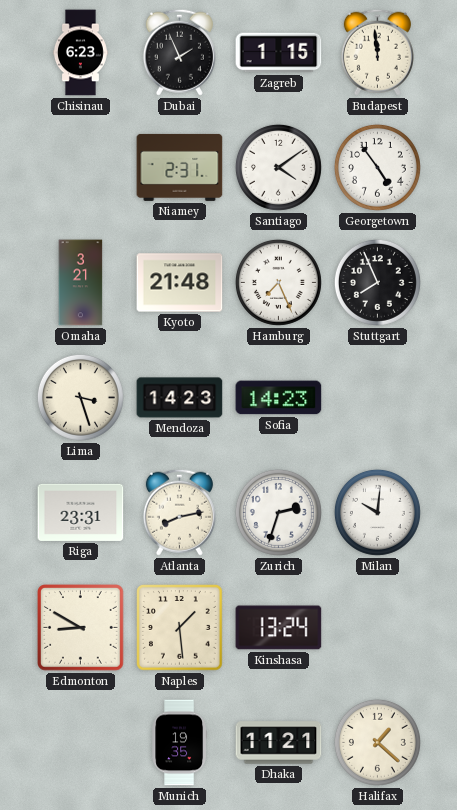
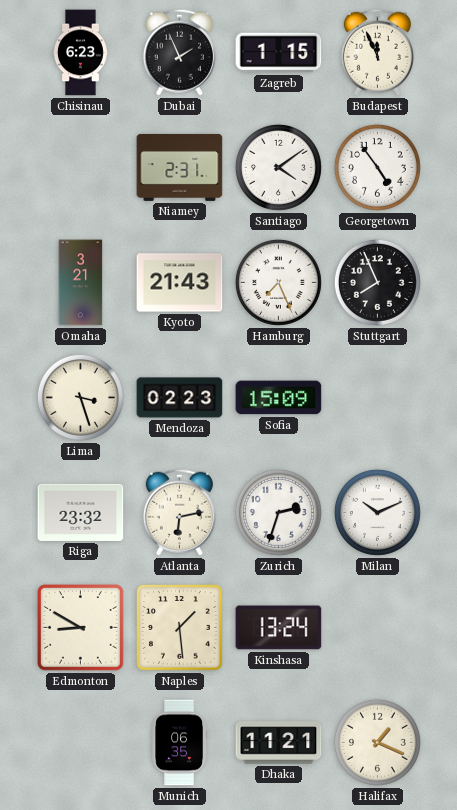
Budapest: 11:59 -> 11:56 (377, 52)
Kyoto: 21:48 -> 21:43 (180, 283)
Mendoza: 14:23 -> 02:23 (180, 398)
Sofia: 14:23 -> 15:09 (279, 398)
Riga: 23:31 -> 23:32 (81, 512)
Atlanta: 8:13 -> 6:13 (179, 512)
Milan: 10:01 -> 10:11 (377, 512)
Munich: 19:35 -> 06:35 (179, 743)
Halifax: 1:22 -> 1:19 (377, 742)
